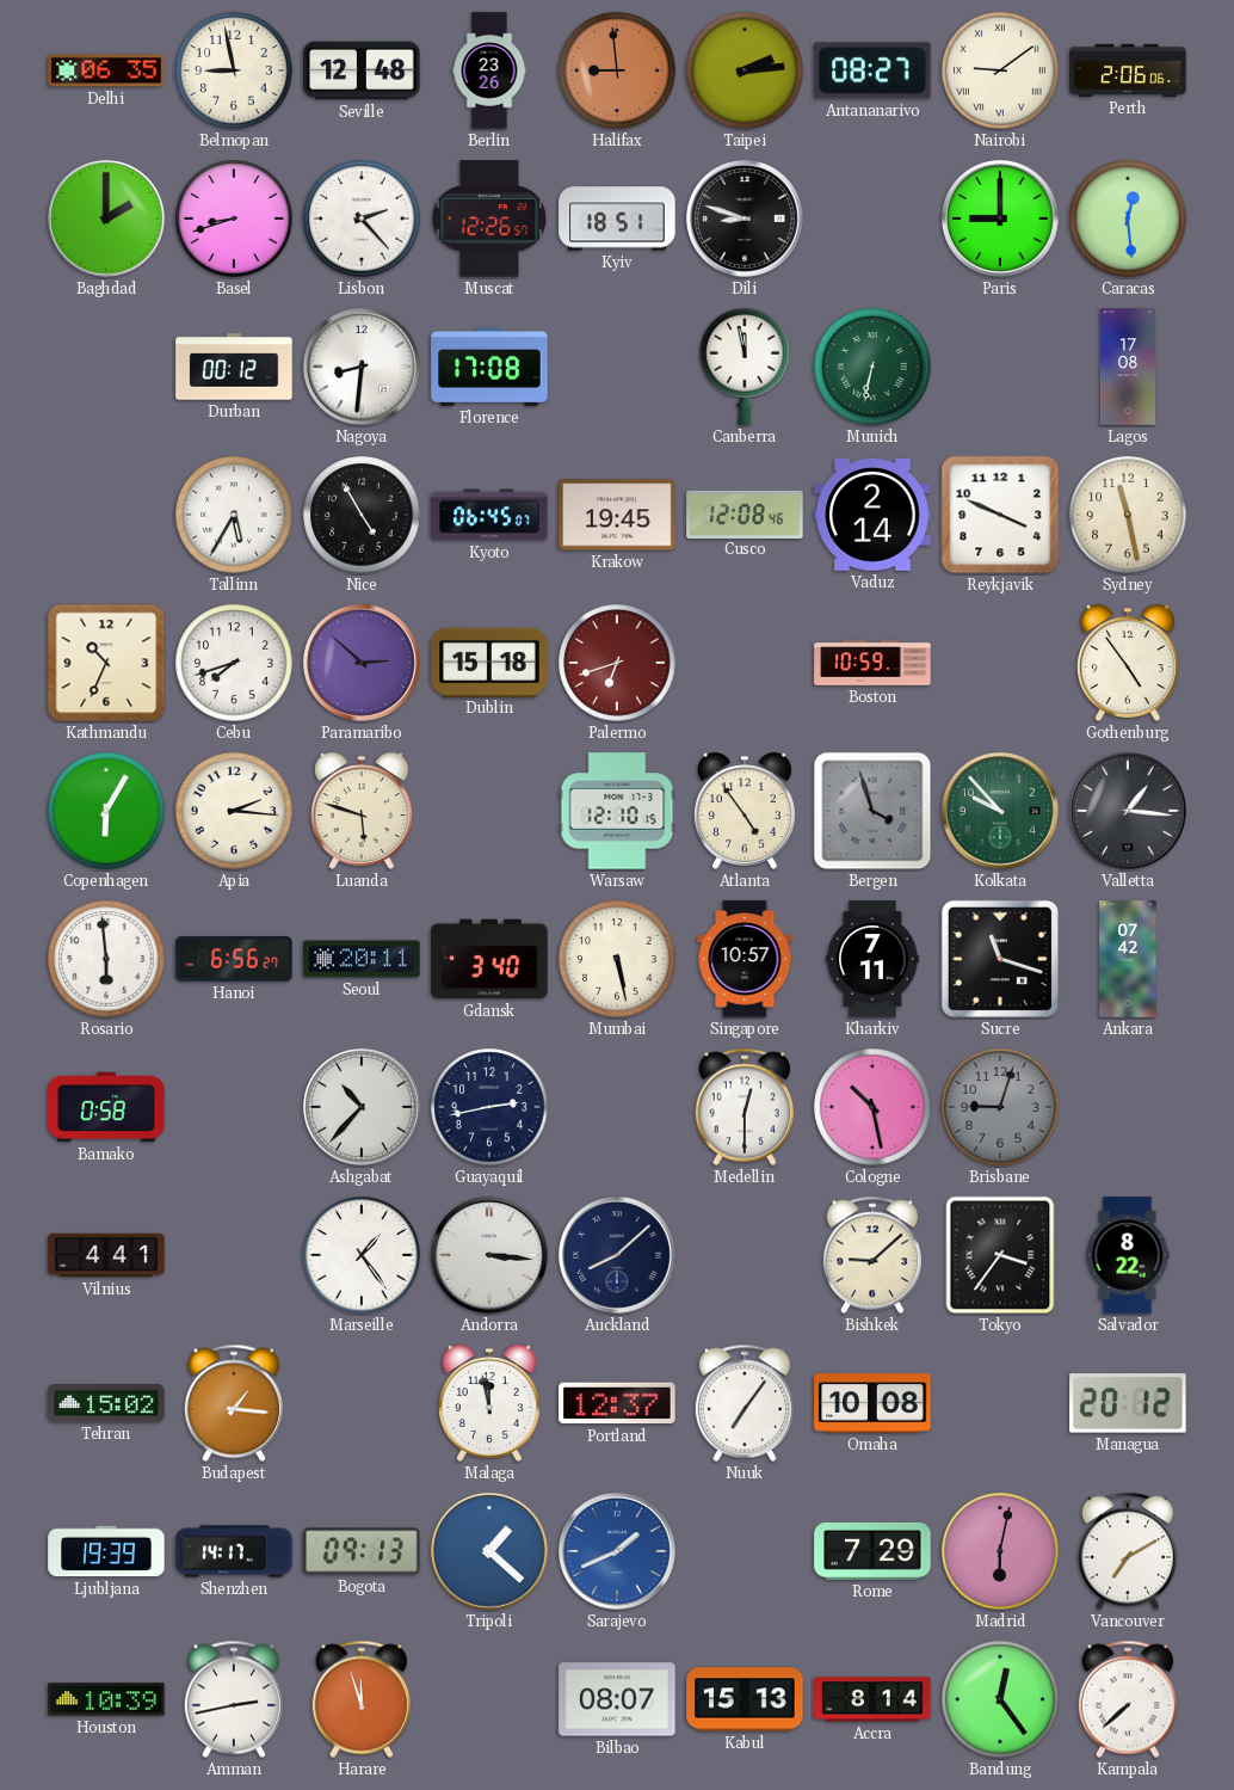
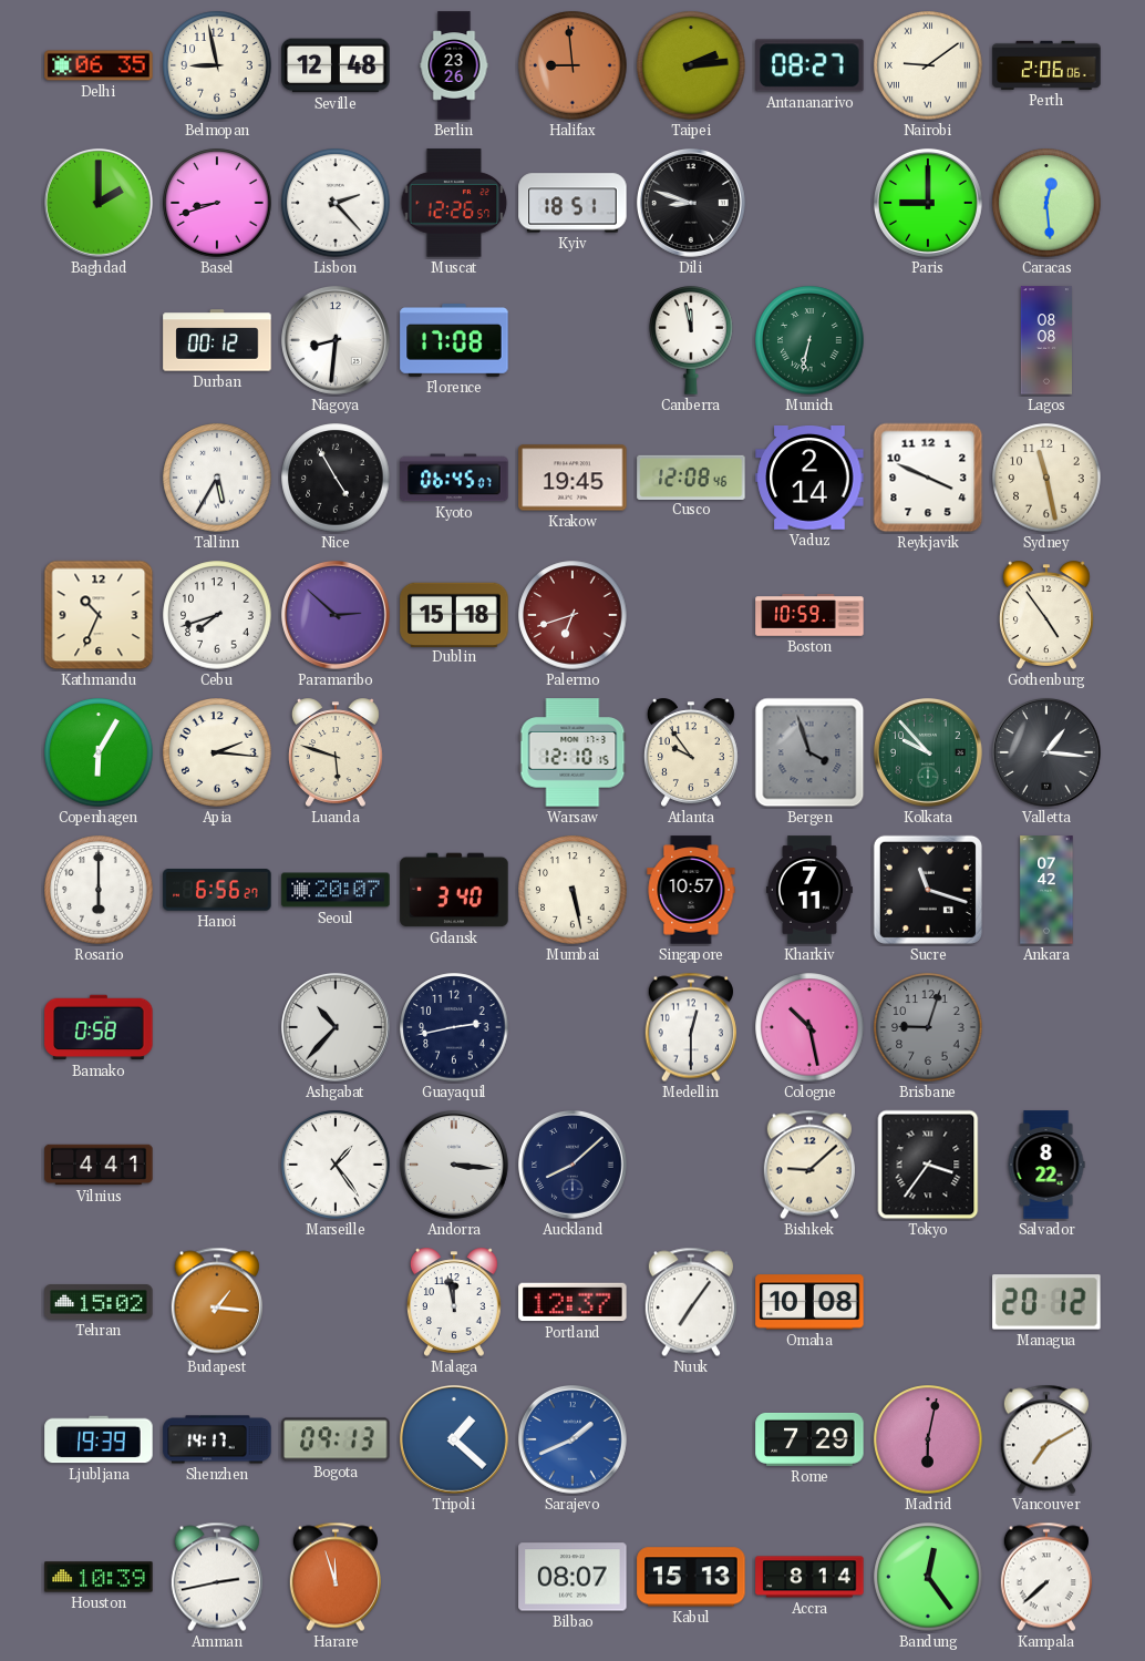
Lagos: 17:08 -> 08:08 (1045, 340)
Atlanta: 4:54 -> 9:54 (691, 752)
Rosario: 5:59 -> 6:00 (99, 890)
Seoul: 20:11 -> 20:07 (336, 890)
